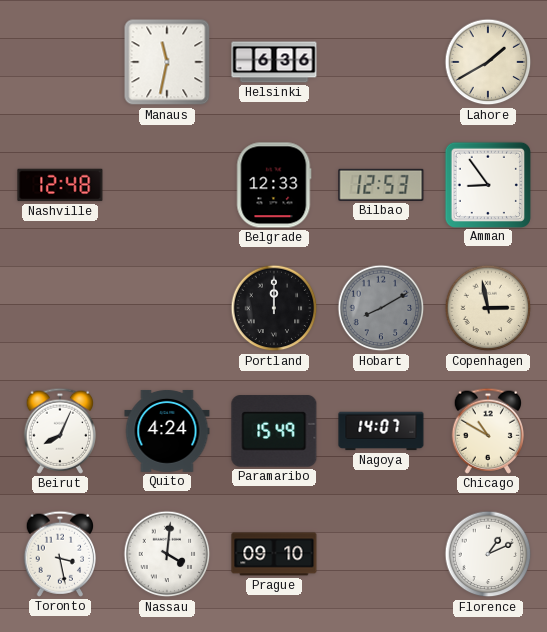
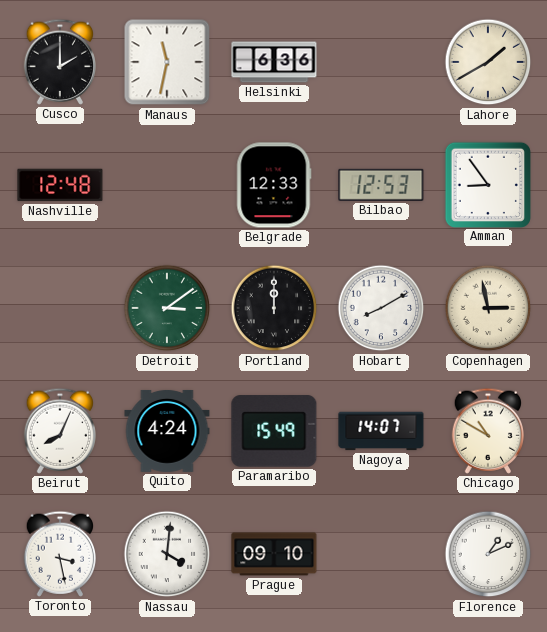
Cusco: none -> 2:00 (59, 62)
Detroit: none -> 3:09 (167, 308)
Hobart dial: grey -> white (381, 308)
